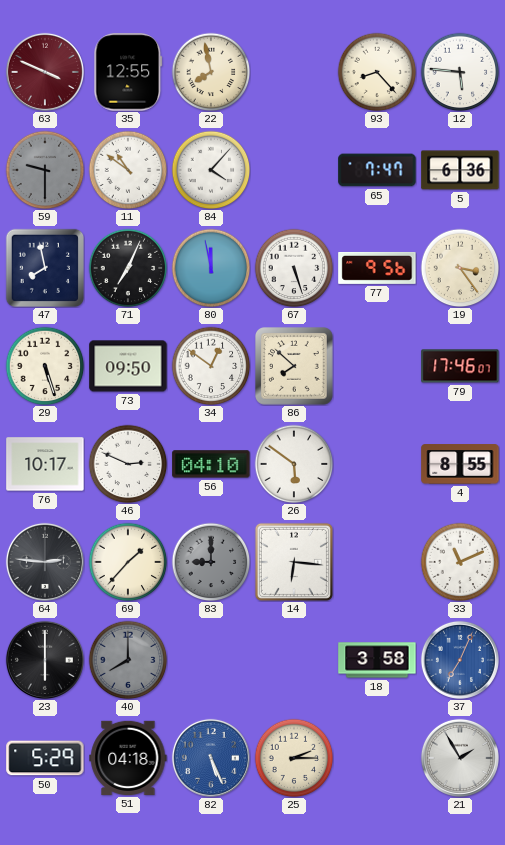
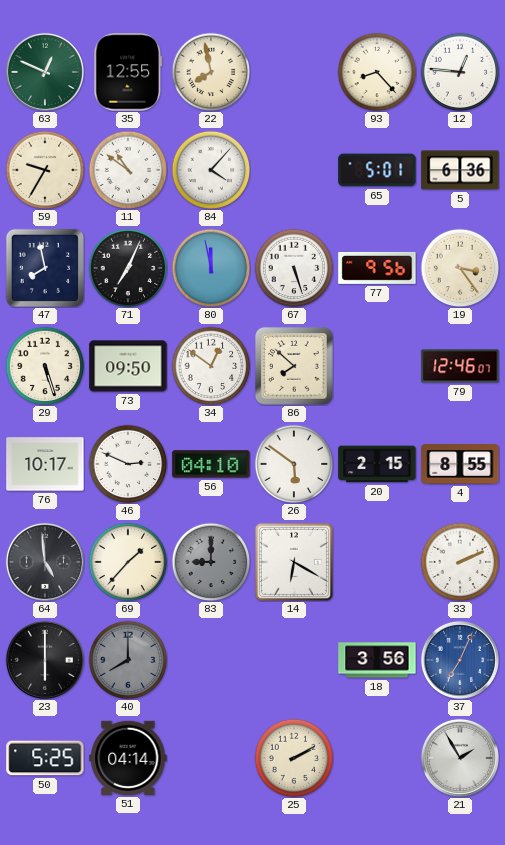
63: 3:49 -> 12:49 (45, 72)
63 dial: burgundy -> green (45, 72)
12: 5:46 -> 12:46 (460, 72)
59: 9:30 -> 9:35 (45, 170)
59 dial: grey -> cream (45, 170)
65: 7:47 -> 5:01 (377, 170)
79: 17:46 -> 12:46 (460, 366)
20: none -> 2:15 (377, 464)
64: 2:46 -> 4:59 (45, 562)
14: 6:16 -> 6:20 (294, 562)
33: 11:11 -> 2:11 (460, 562)
18: 3:58 -> 3:56 (377, 660)
50: 5:29 -> 5:25 (45, 758)
51: 04:18 -> 04:14 (128, 758)
82: 5:26 -> none (211, 758)
25: 2:15 -> 2:10 (294, 758)
